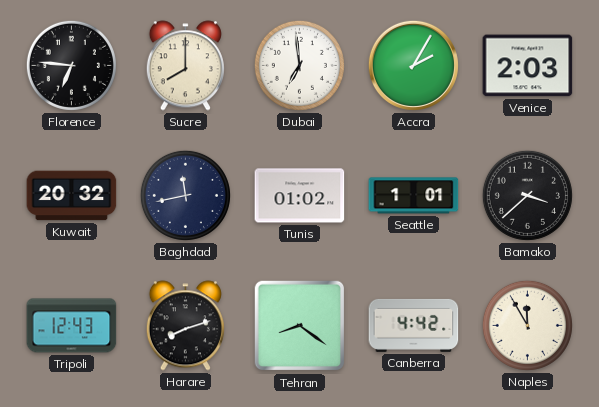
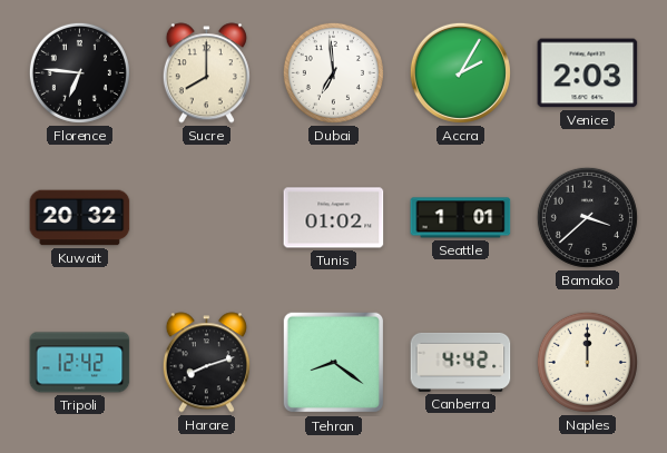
Baghdad: 11:43 -> none (185, 195)
Tripoli: 12:43 -> 12:42 (80, 363)
Naples: 11:55 -> 12:00 (587, 362)
